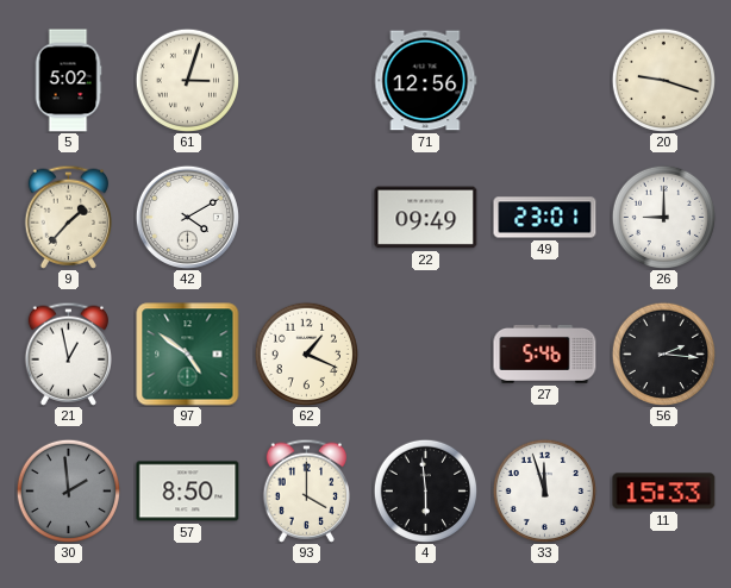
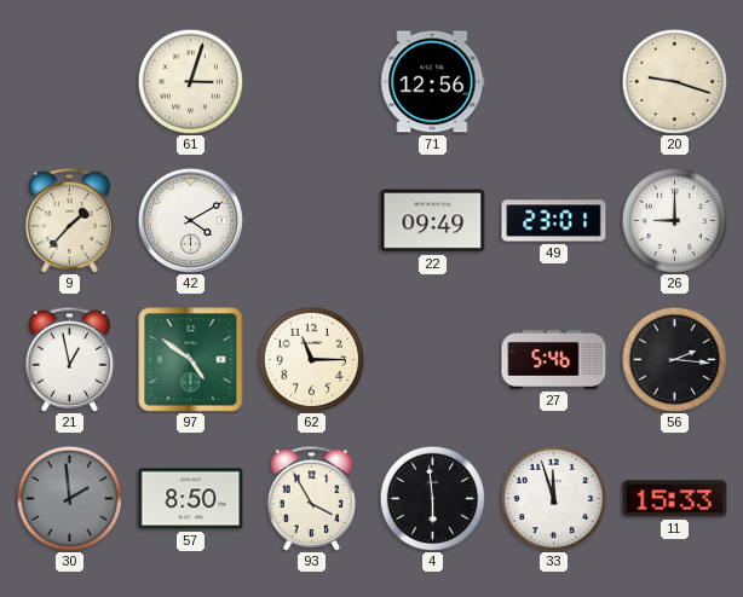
5: 5:02 -> none (68, 81)
62: 1:19 -> 11:15 (311, 359)
93: 4:00 -> 3:55 (312, 498)
